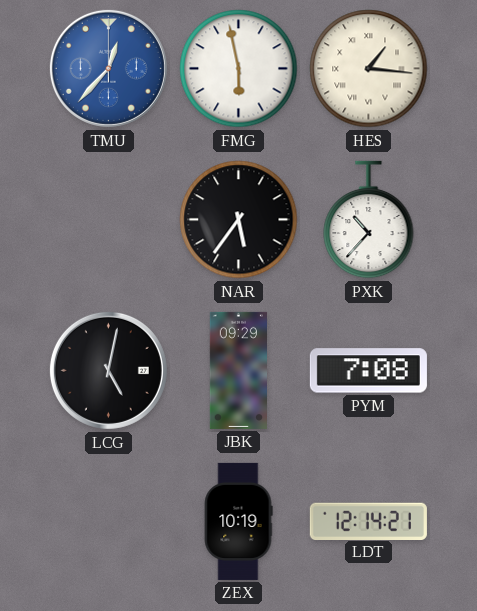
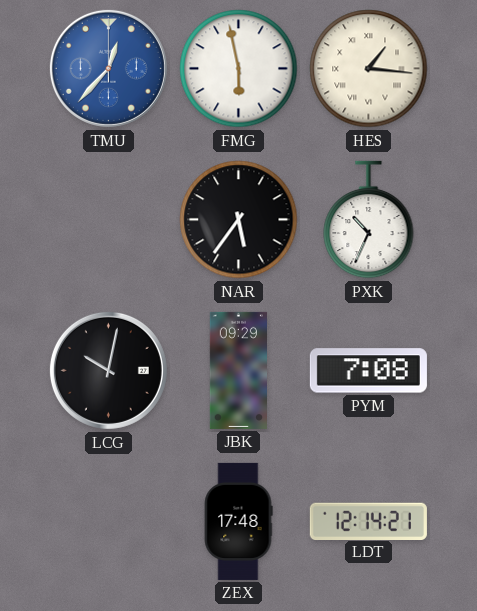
PXK: 10:37 -> 10:34 (369, 220)
LCG: 5:02 -> 10:02 (108, 370)
ZEX: 10:19 -> 17:48 (238, 521)
